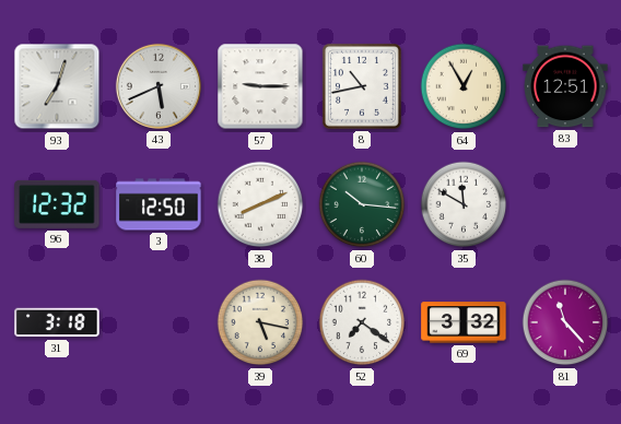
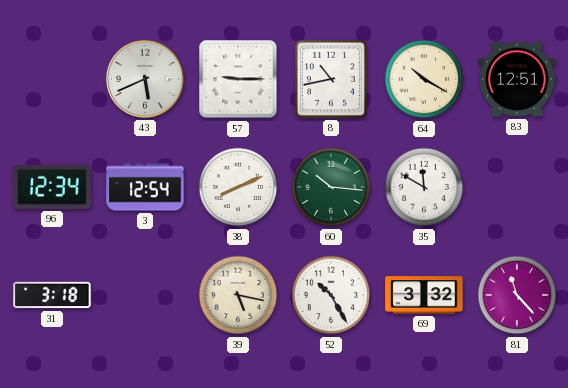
93: 7:03 -> none (57, 86)
64: 12:55 -> 10:20 (424, 79)
96: 12:32 -> 12:34 (52, 187)
3: 12:50 -> 12:54 (145, 187)
52: 7:21 -> 10:25 (331, 295)
